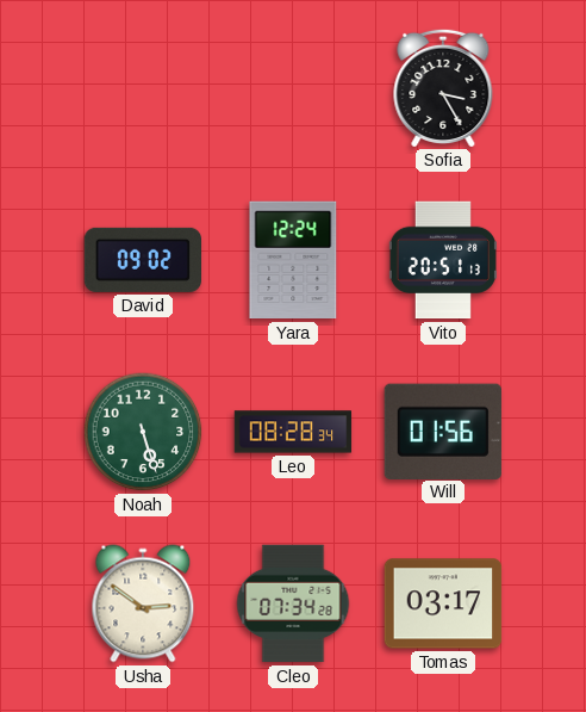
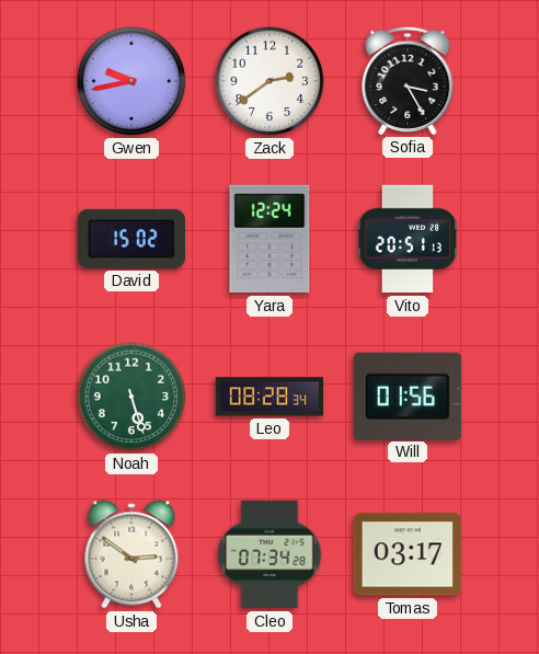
Gwen: none -> 9:43 (131, 81)
Zack: none -> 2:39 (269, 81)
David: 09:02 -> 15:02 (130, 239)
